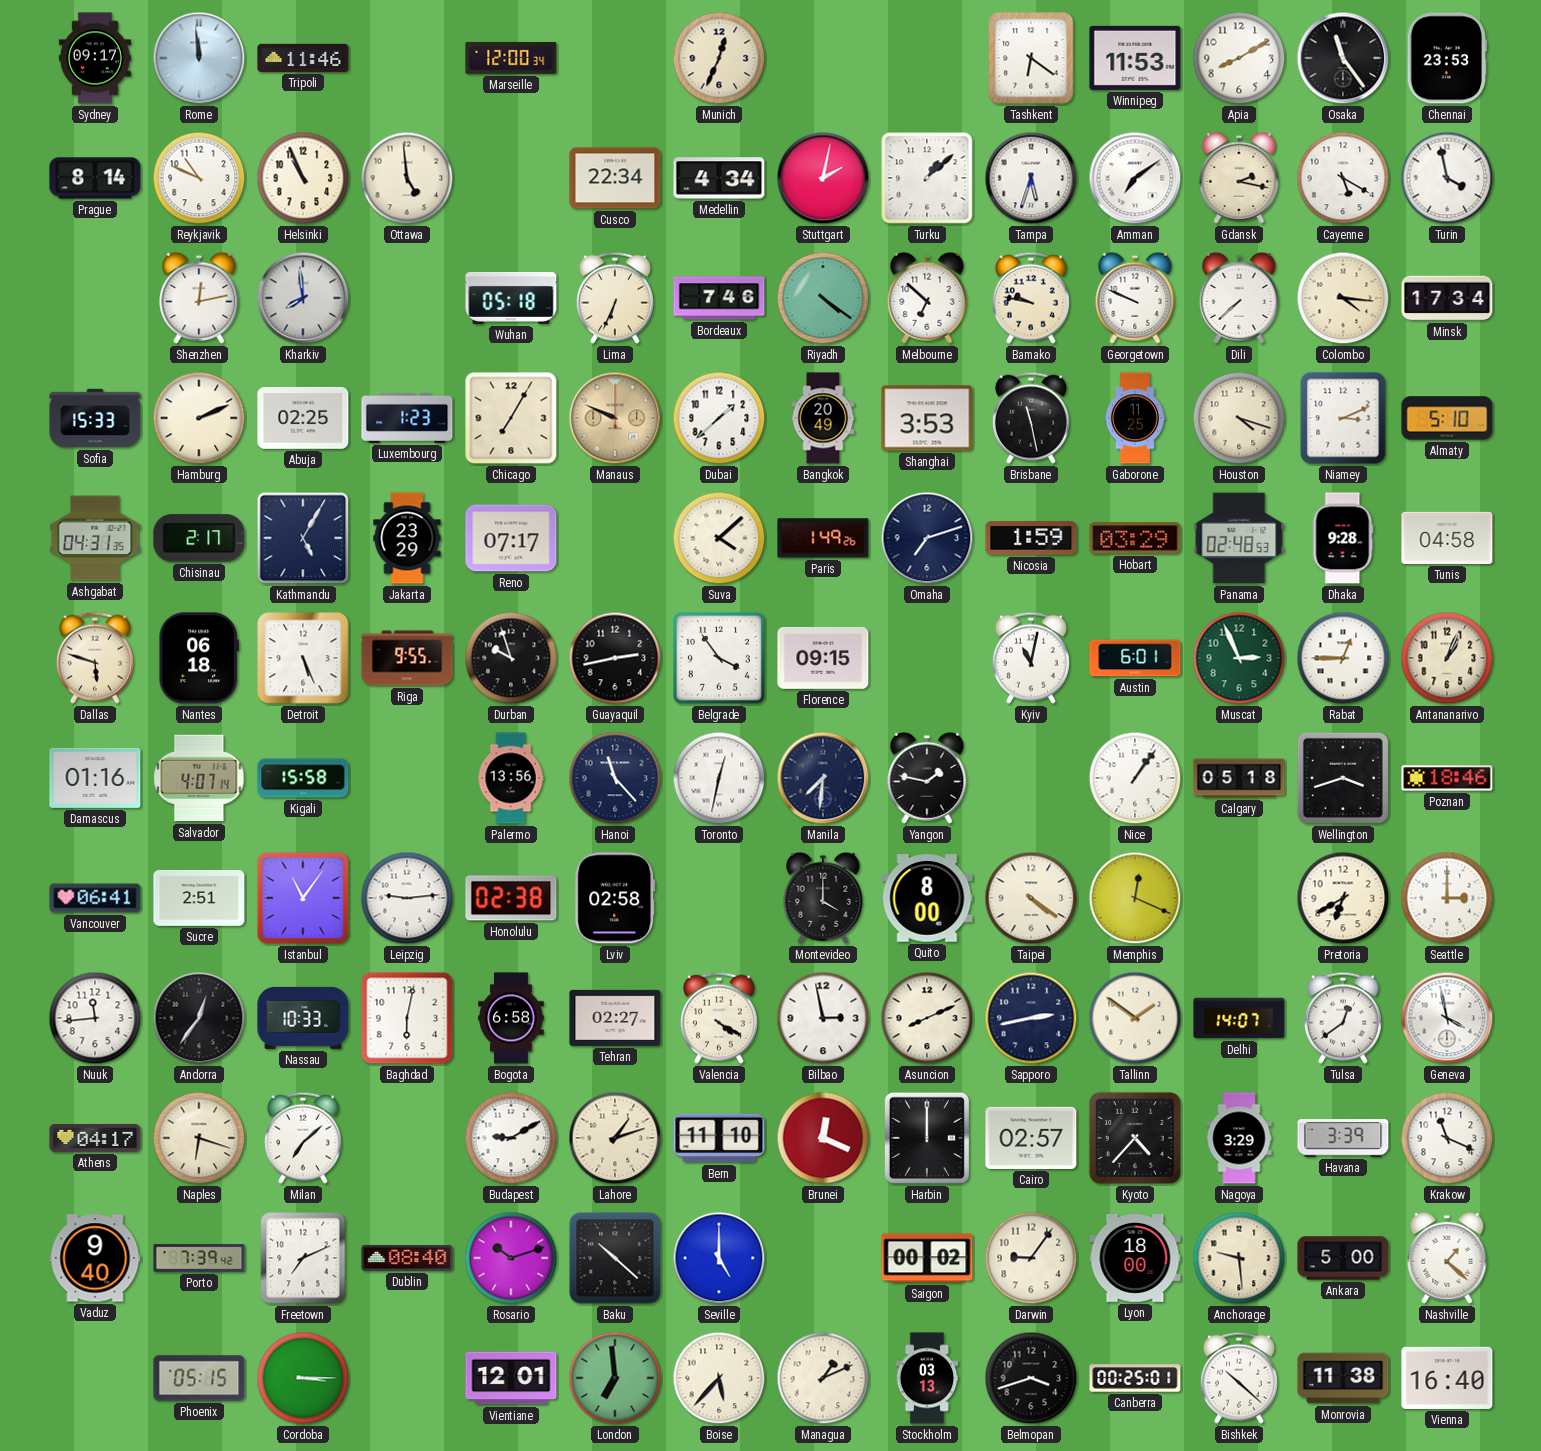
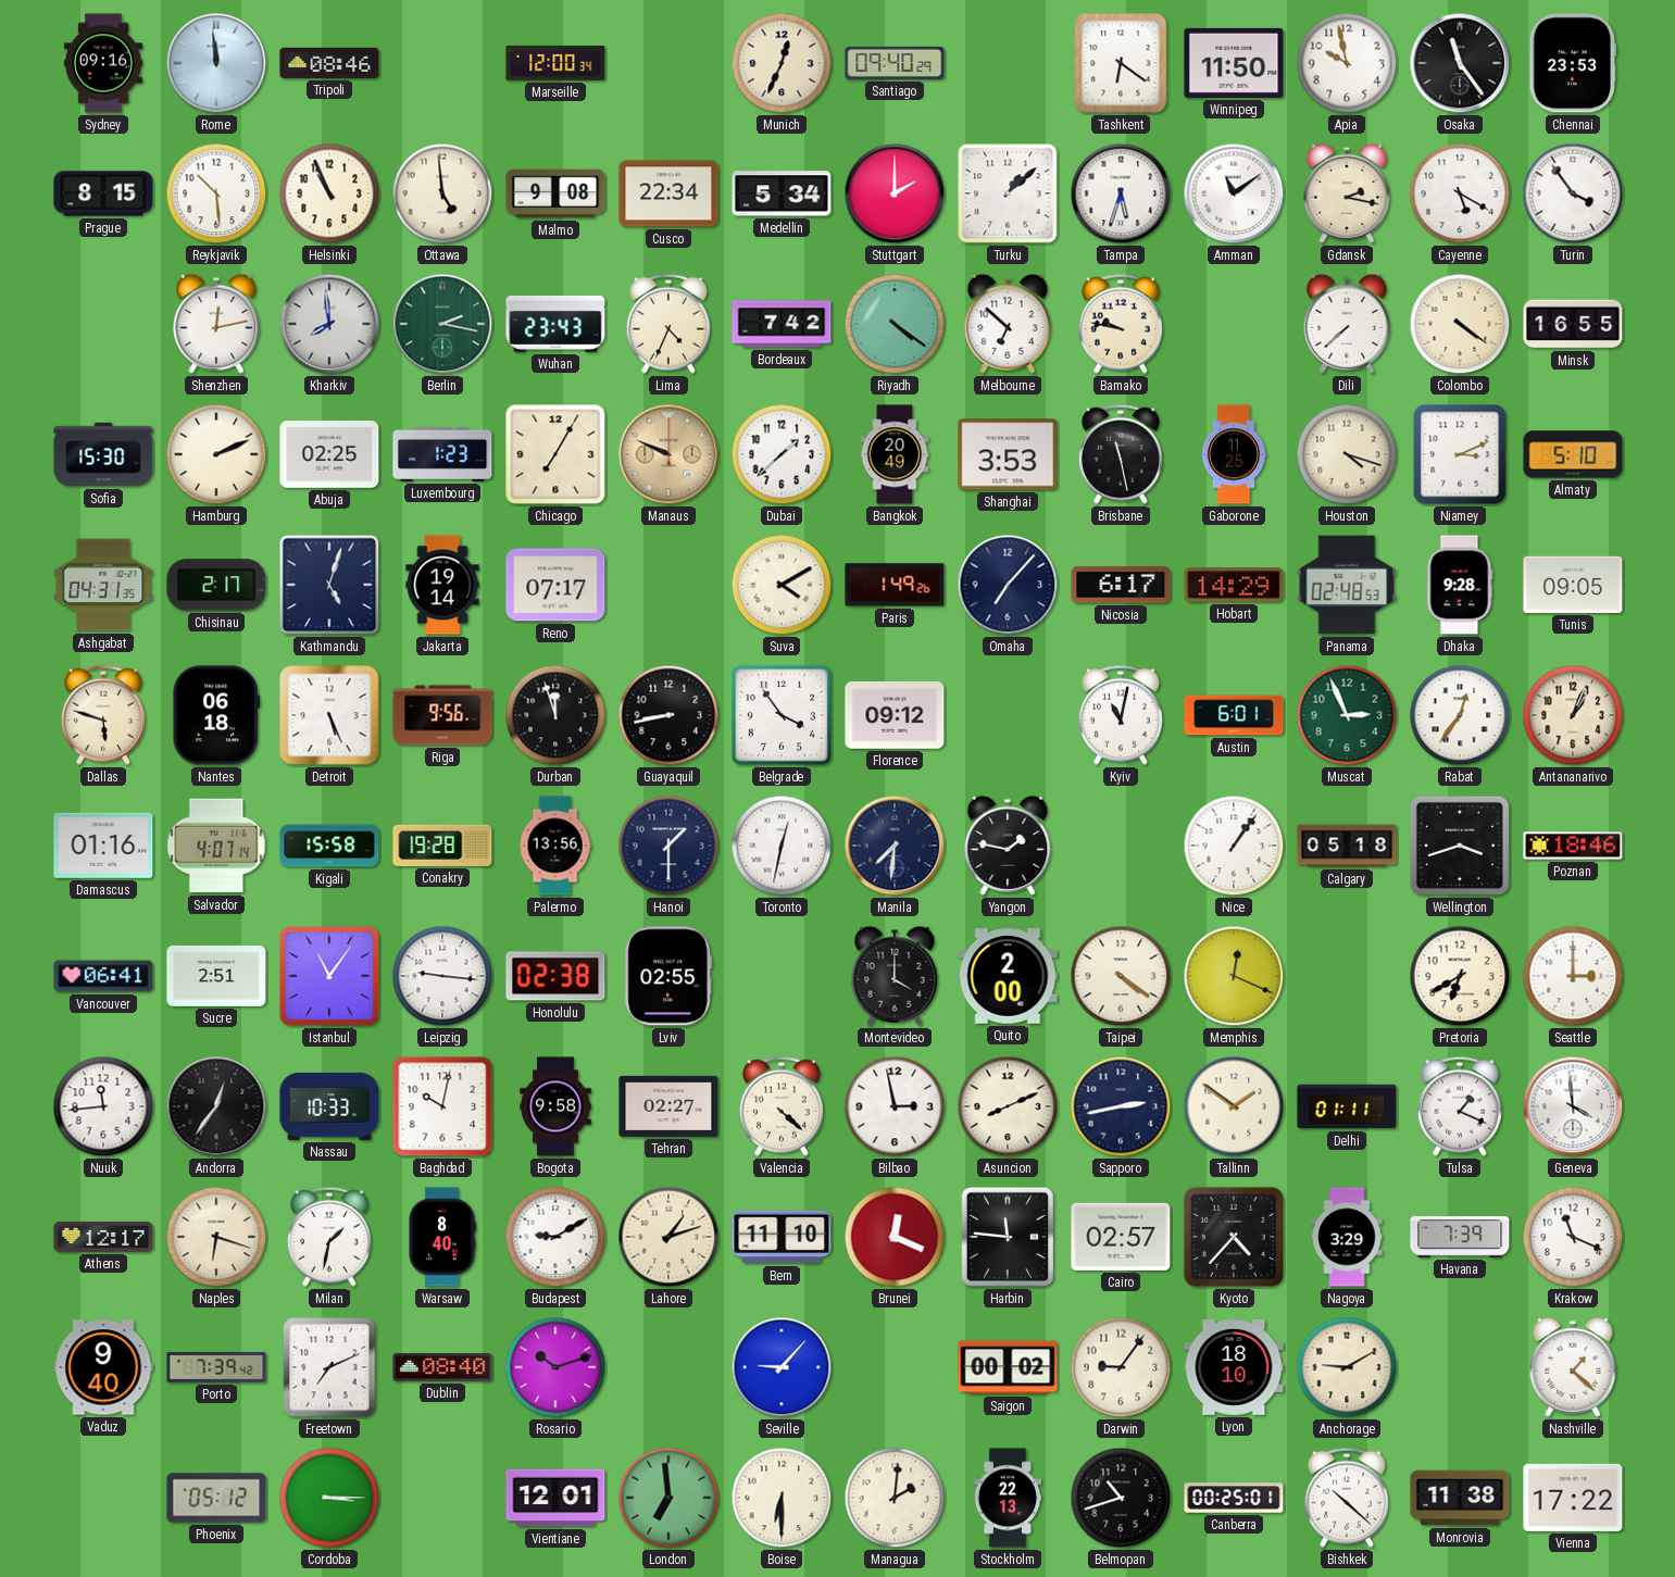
Sydney: 09:17 -> 09:16 (103, 63)
Tripoli: 11:46 -> 08:46 (329, 63)
Santiago: none -> 09:40 (895, 63)
Winnipeg: 11:53 -> 11:50 (1234, 63)
Apia: 8:10 -> 9:58 (1347, 63)
Prague: 8:14 -> 8:15 (103, 193)
Reykjavik: 10:49 -> 10:29 (216, 193)
Malmo: none -> 9:08 (555, 193)
Medellin: 4:34 -> 5:34 (782, 193)
Stuttgart: 2:02 -> 2:00 (895, 193)
Amman: 7:09 -> 11:09 (1234, 193)
Turin: 3:58 -> 3:54 (1573, 193)
Berlin: none -> 2:17 (442, 324)
Wuhan: 05:18 -> 23:43 (555, 324)
Lima: 6:34 -> 4:34 (668, 324)
Bordeaux: 7:46 -> 7:42 (782, 324)
Georgetown: 9:49 -> none (1135, 298)
Colombo: 4:16 -> 4:21 (1460, 324)
Minsk: 17:34 -> 16:55 (1573, 324)
Sofia: 15:33 -> 15:30 (103, 454)
Kathmandu: 5:05 -> 5:03 (329, 585)
Jakarta: 23:29 -> 19:14 (442, 585)
Suva: 4:08 -> 4:10 (782, 585)
Omaha: 7:12 -> 7:07 (1008, 585)
Nicosia: 1:59 -> 6:17 (1121, 585)
Hobart: 03:29 -> 14:29 (1234, 585)
Tunis: 04:58 -> 09:05 (1573, 585)
Riga: 9:55 -> 9:56 (442, 715)
Durban: 9:57 -> 11:57 (555, 715)
Guayaquil: 2:43 -> 8:43 (668, 715)
Florence: 09:15 -> 09:12 (895, 715)
Rabat: 12:45 -> 12:36 (1460, 715)
Conakry: none -> 19:28 (442, 846)
Hanoi: 11:23 -> 1:30 (668, 846)
Leipzig: 9:14 -> 9:16 (442, 976)
Lviv: 02:58 -> 02:55 (668, 976)
Quito: 8:00 -> 2:00 (1008, 976)
Baghdad: 6:02 -> 10:02 (442, 1106)
Bogota: 6:58 -> 9:58 (555, 1106)
Valencia: 4:20 -> 4:22 (782, 1106)
Delhi: 14:07 -> 01:11 (1347, 1106)
Tulsa: 12:39 -> 1:19 (1460, 1106)
Geneva: 3:58 -> 3:59 (1573, 1106)
Athens: 04:17 -> 12:17 (103, 1237)
Milan: 7:08 -> 1:32 (329, 1237)
Warsaw: none -> 8:40 (442, 1237)
Harbin: 12:00 -> 11:46 (1008, 1237)
Havana: 3:39 -> 7:39 (1460, 1237)
Baku: 10:22 -> none (615, 1258)
Seville: 5:00 -> 9:07 (782, 1367)
Lyon: 18:00 -> 18:10 (1234, 1367)
Anchorage: 9:29 -> 9:10 (1347, 1367)
Ankara: 5:00 -> none (1343, 1258)
Phoenix: 05:15 -> 05:12 (216, 1498)
Boise: 5:37 -> 6:30 (782, 1498)
Managua: 1:11 -> 2:01 (895, 1498)
Stockholm: 03:13 -> 22:13 (1008, 1498)
Belmopan: 3:42 -> 10:42 (1121, 1498)
Vienna: 16:40 -> 17:22 (1573, 1498)
